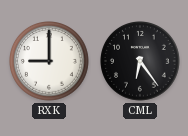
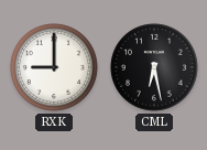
CML: 6:24 -> 6:28 (155, 68)
